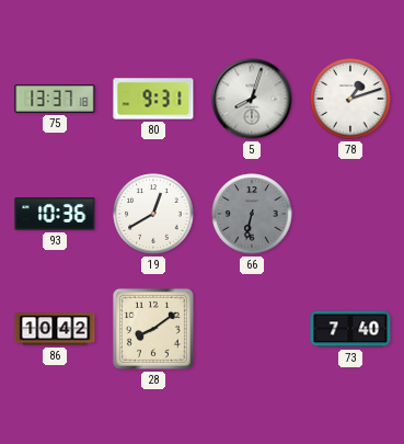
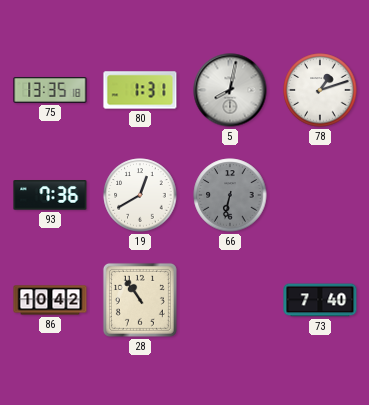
75: 13:37 -> 13:35 (50, 91)
80: 9:31 -> 1:31 (140, 90)
5: 8:03 -> 8:02 (230, 90)
93: 10:36 -> 7:36 (50, 195)
28: 8:09 -> 10:54 (140, 300)
